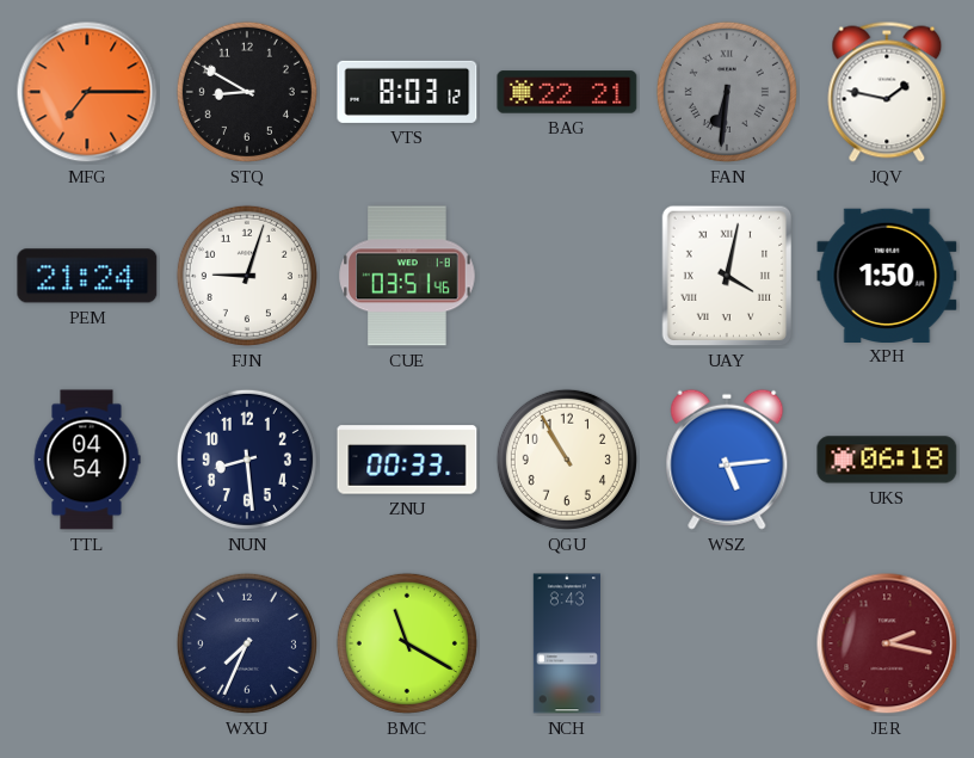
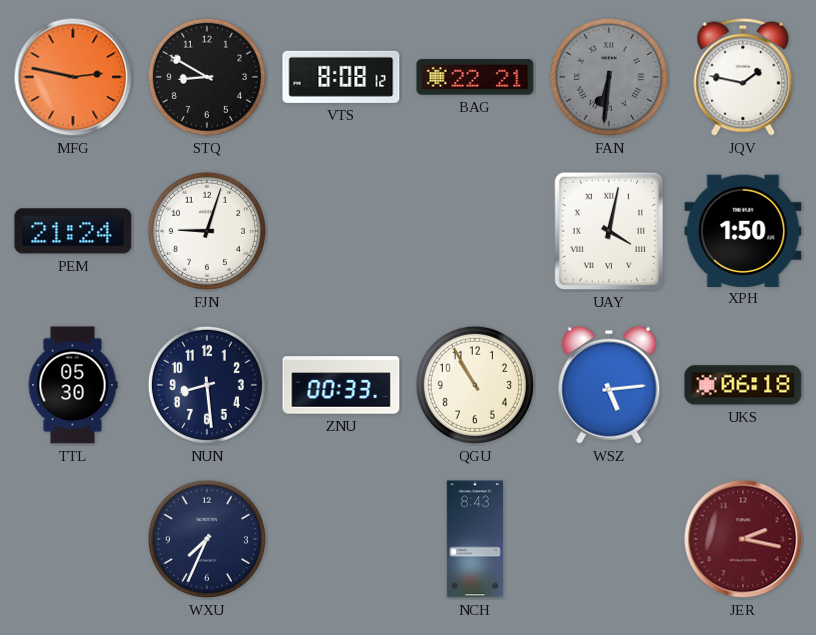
MFG: 7:15 -> 2:47 (73, 77)
VTS: 8:03 -> 8:08 (341, 77)
CUE: 03:51 -> none (407, 276)
TTL: 04:54 -> 05:30 (73, 385)
BMC: 11:20 -> none (407, 643)
